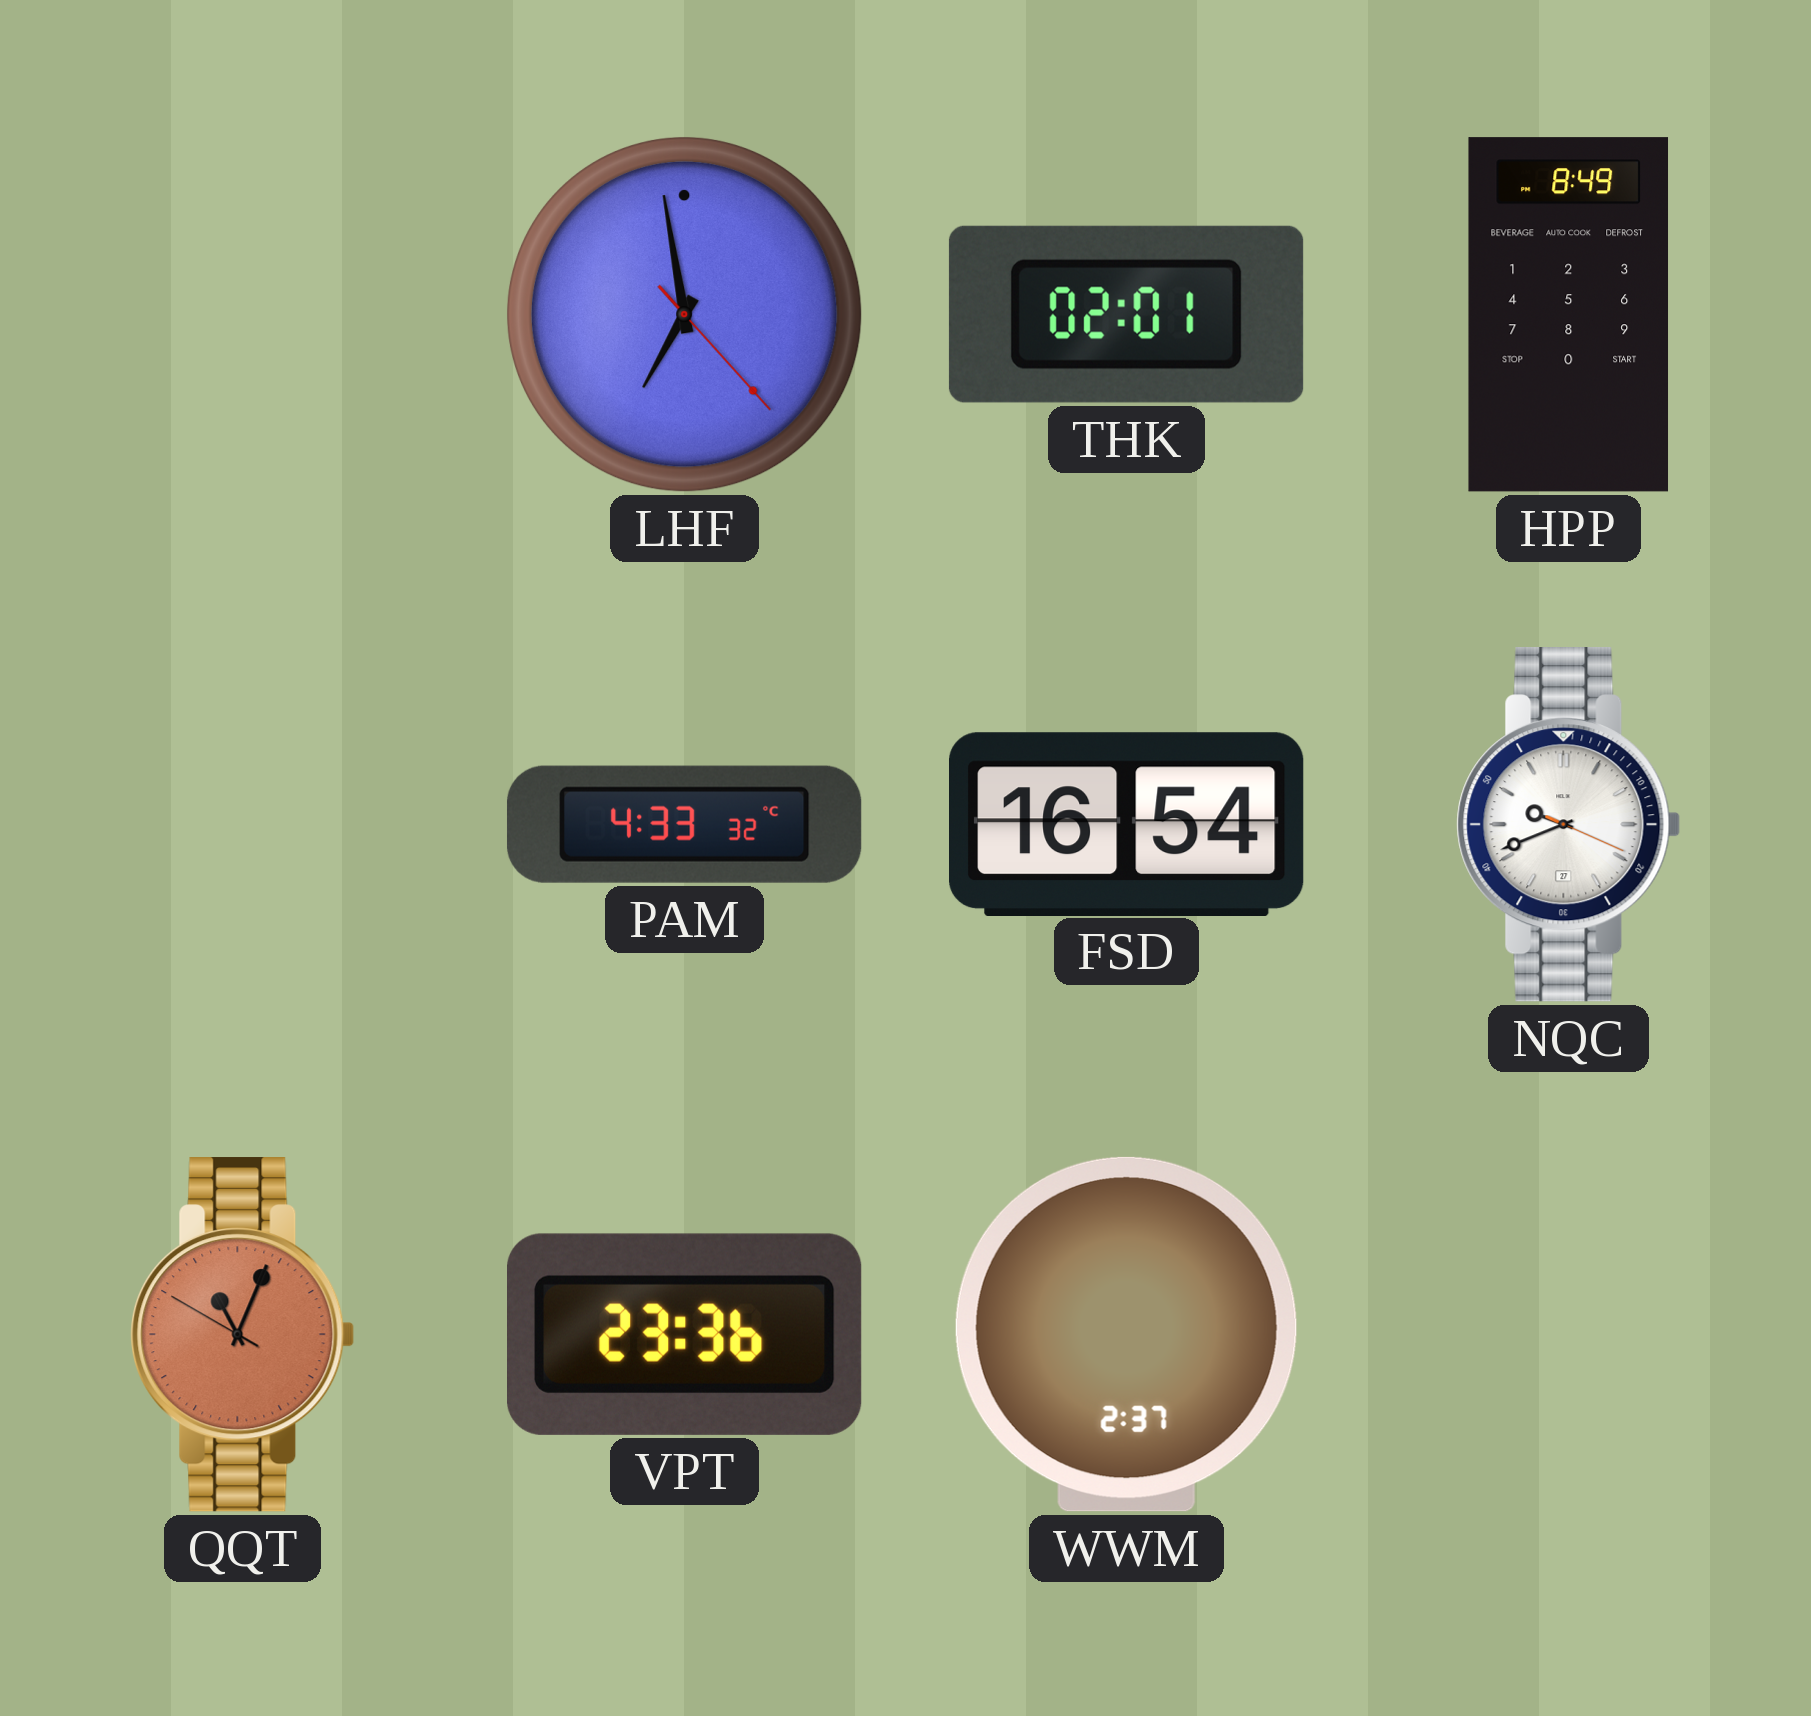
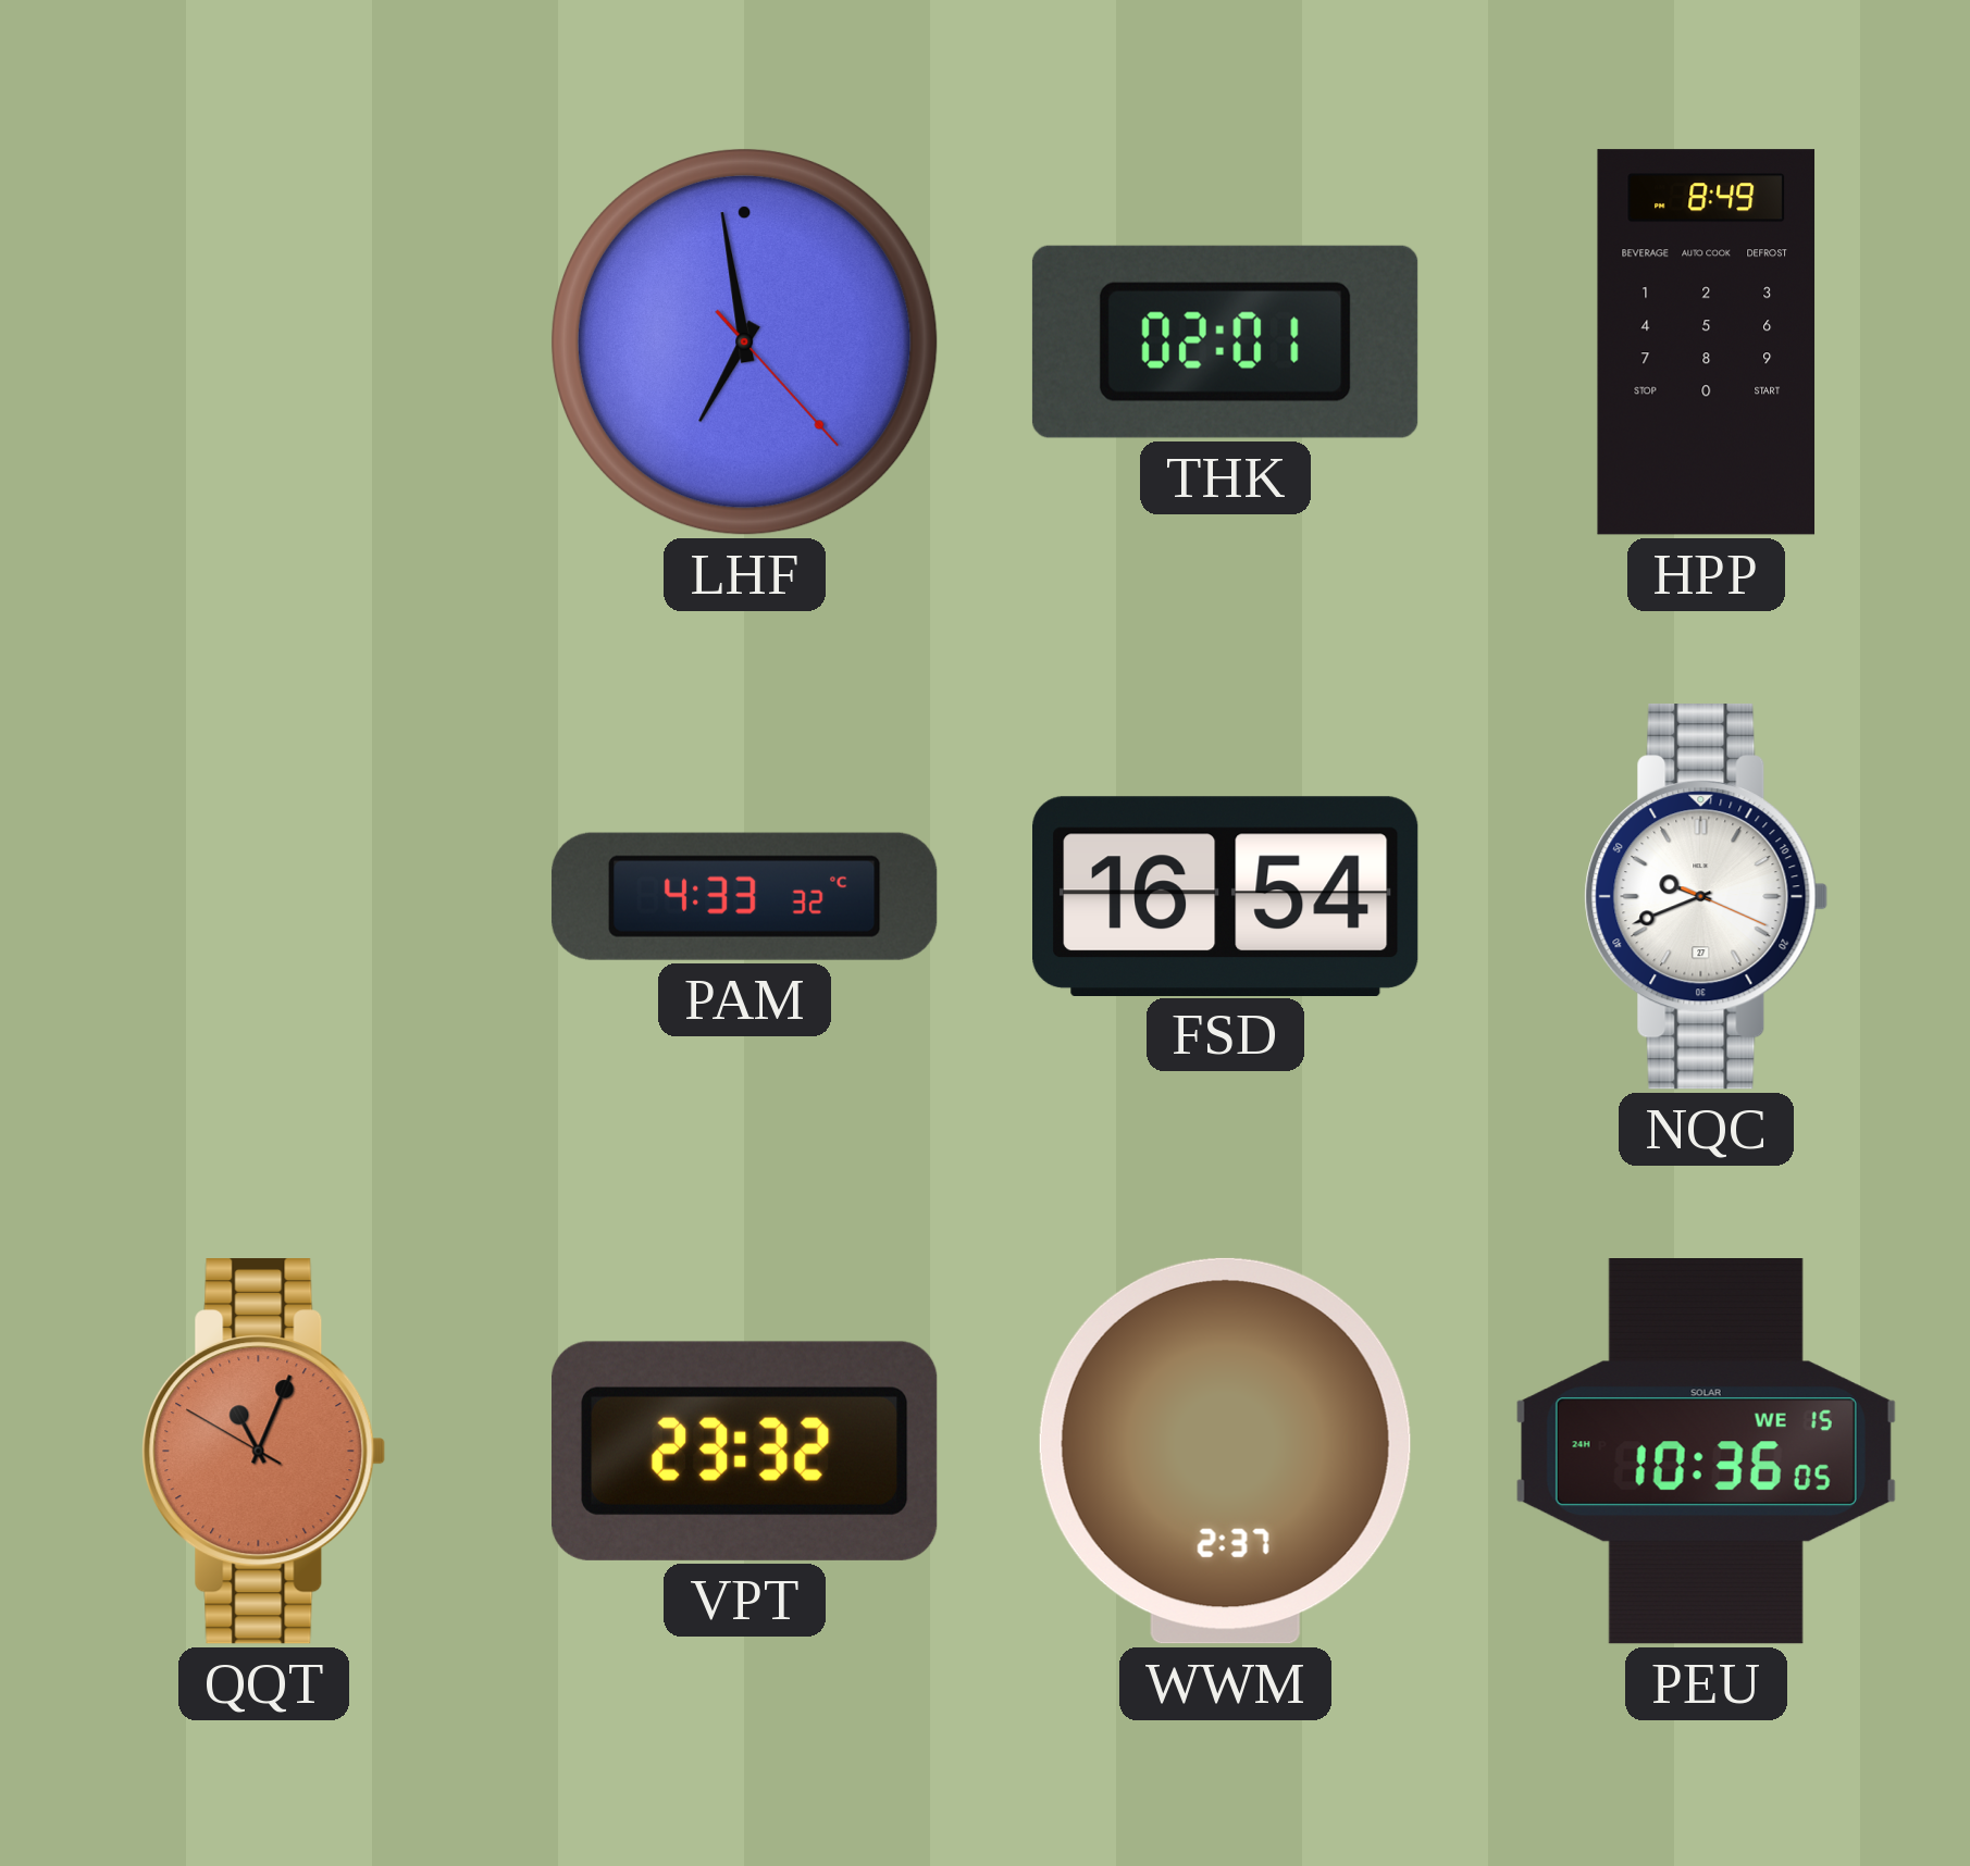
VPT: 23:36 -> 23:32 (745, 1451)
PEU: none -> 10:36 (1706, 1452)
